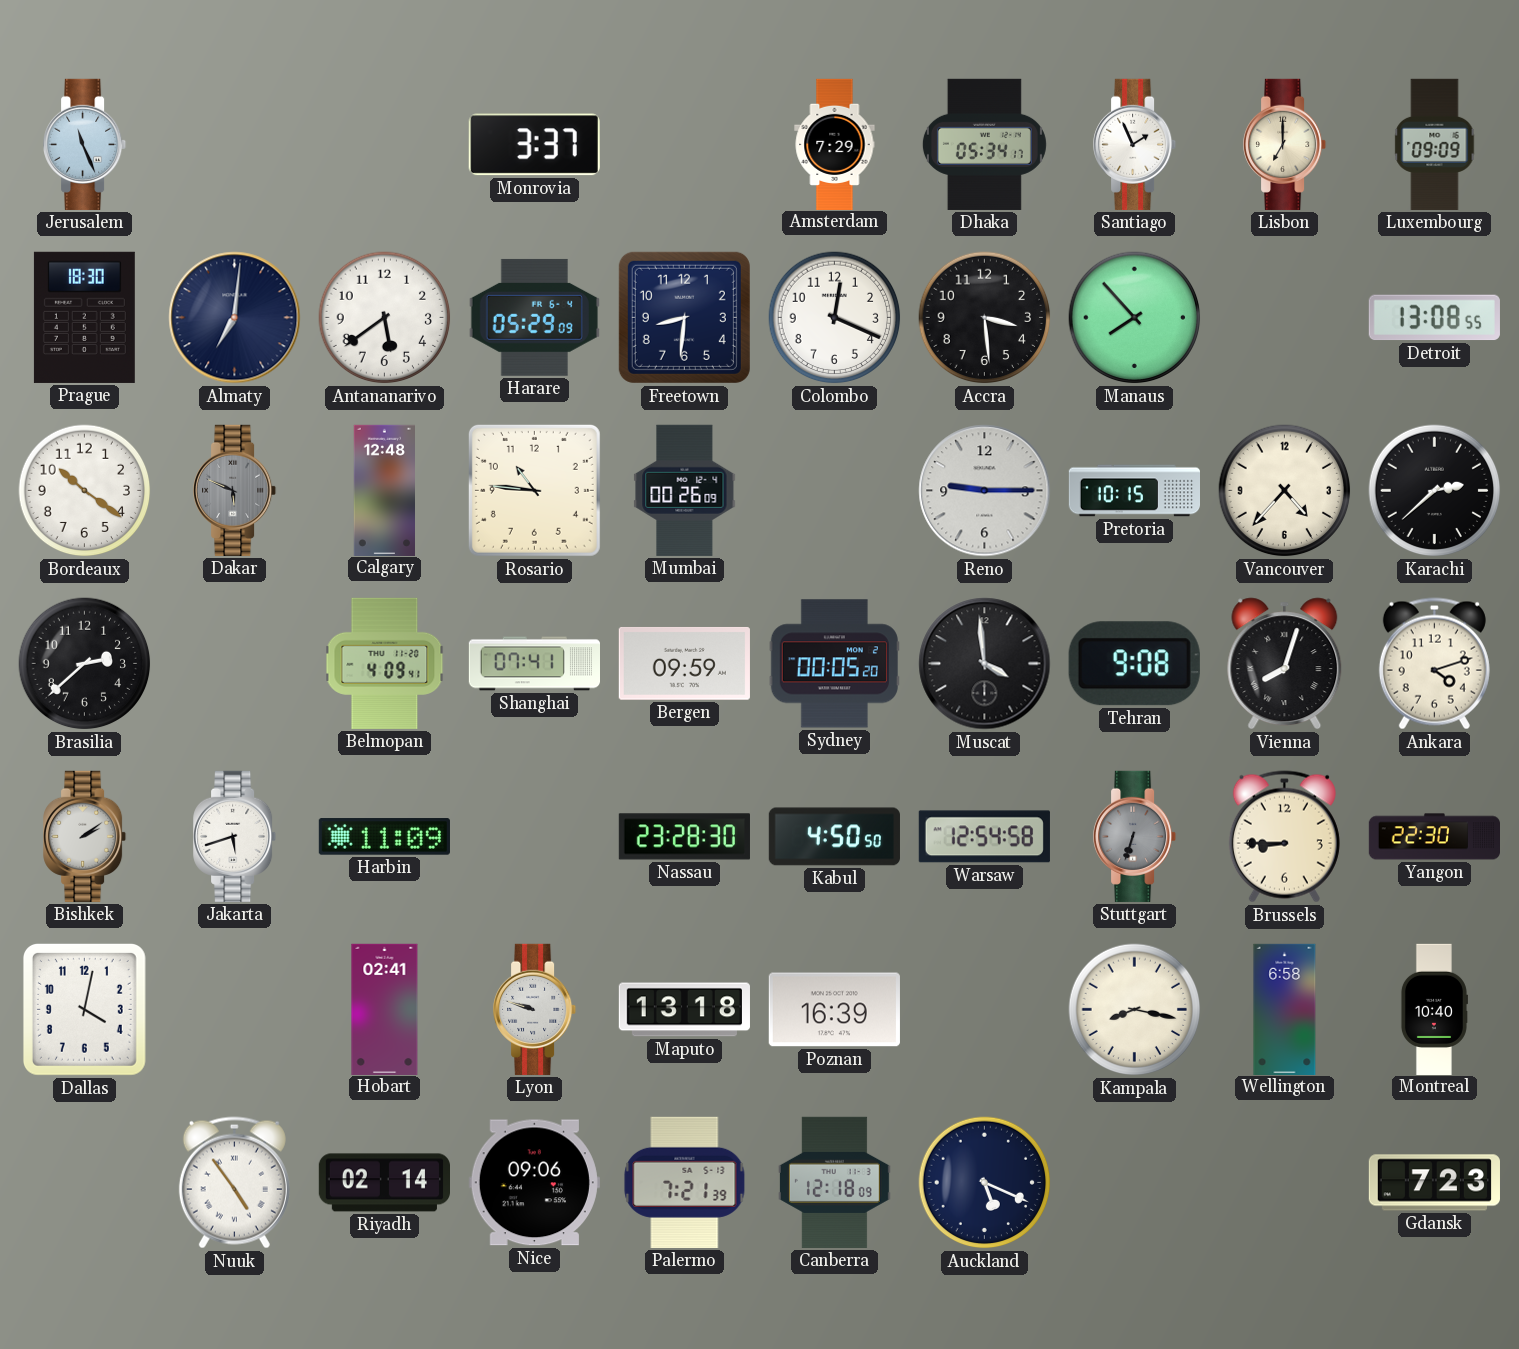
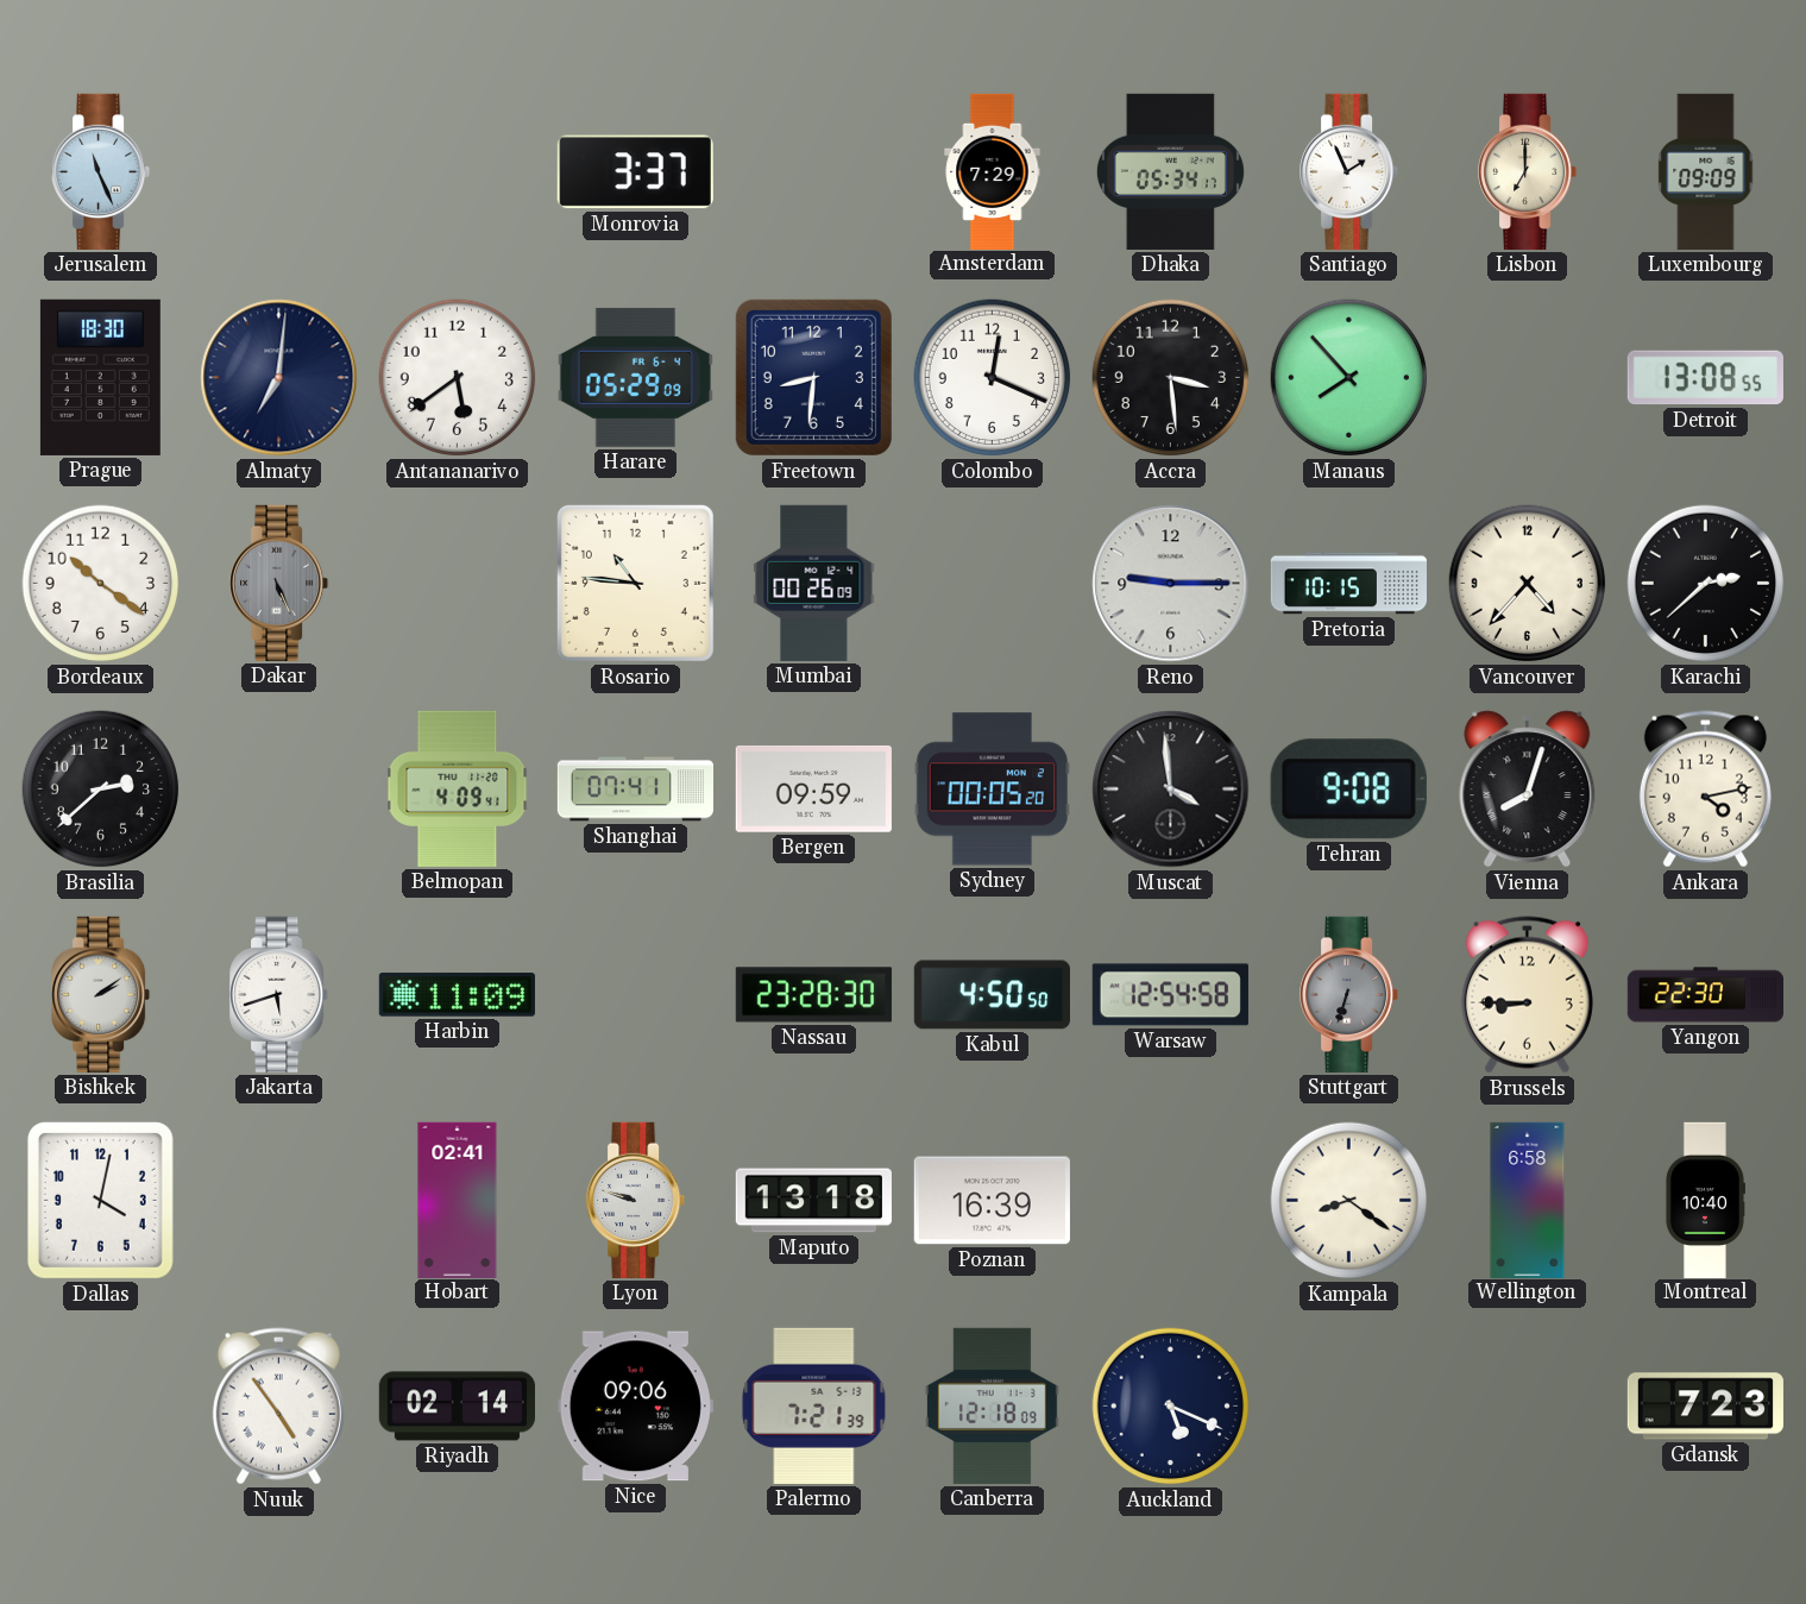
Dakar: 5:49 -> 5:26 (279, 583)
Calgary: 12:48 -> none (384, 490)
Ankara: 4:12 -> 4:13 (1705, 790)
Kampala: 8:17 -> 8:21 (1349, 1201)
